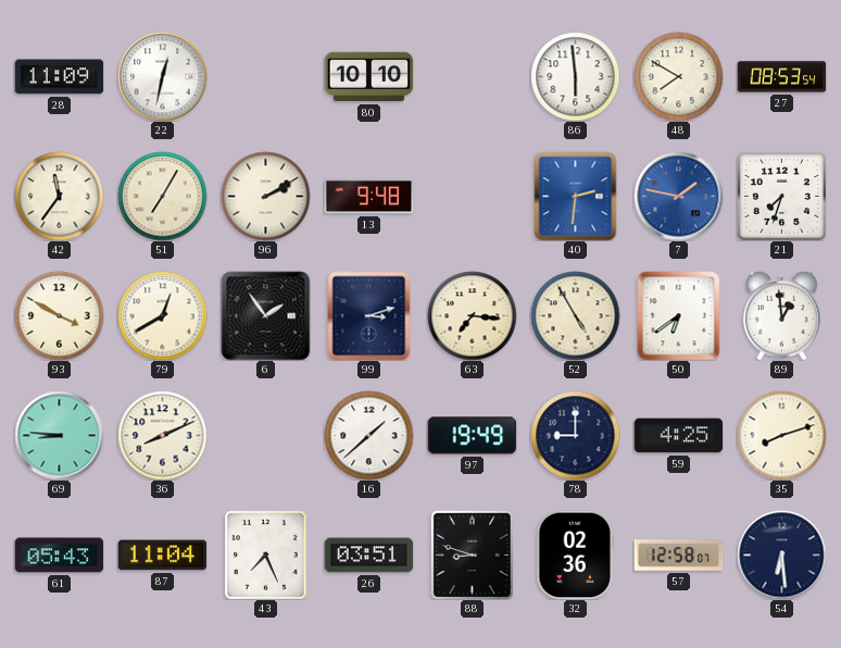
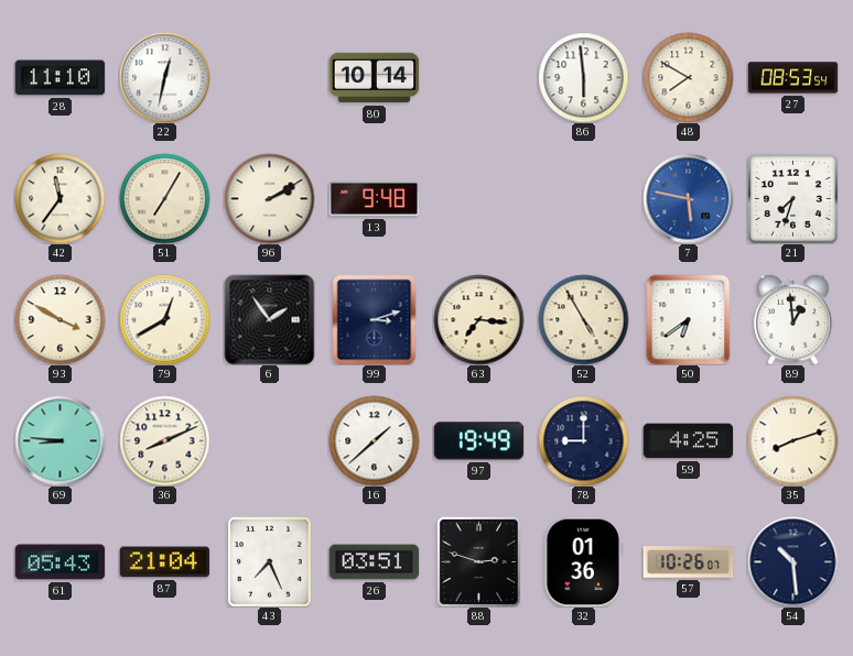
28: 11:09 -> 11:10 (60, 78)
80: 10:10 -> 10:14 (374, 78)
40: 2:31 -> none (576, 196)
7: 1:47 -> 5:47 (688, 198)
87: 11:04 -> 21:04 (164, 562)
88: 8:48 -> 2:48 (478, 561)
32: 02:36 -> 01:36 (584, 561)
57: 12:58 -> 10:26 (688, 562)
54: 6:29 -> 10:29 (792, 561)
